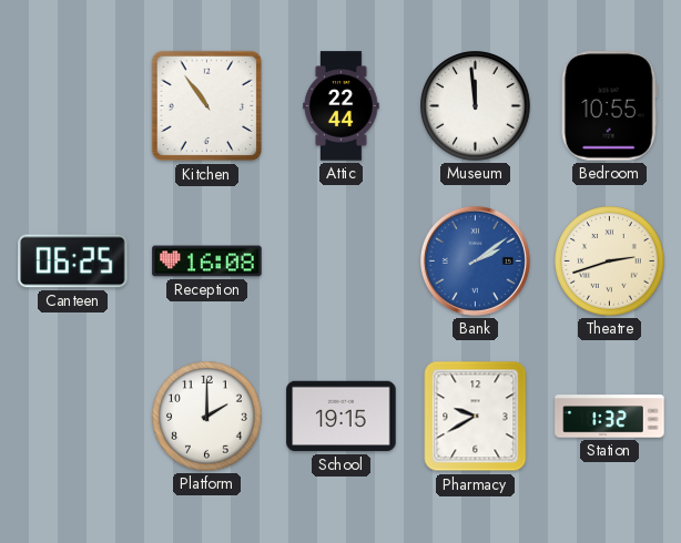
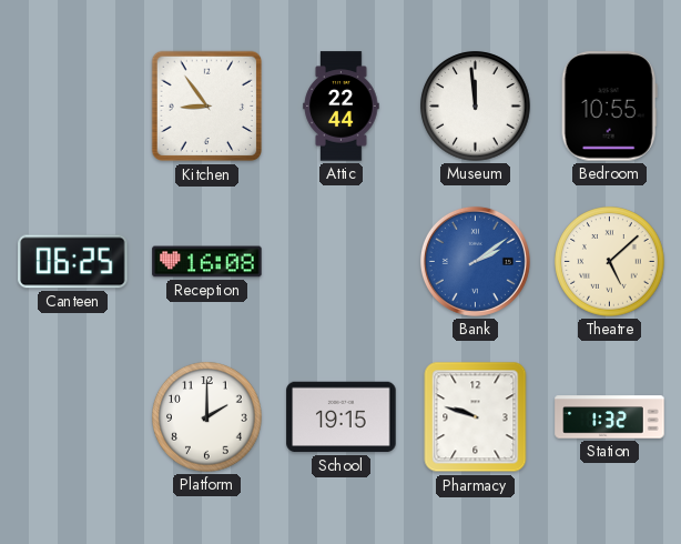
Kitchen: 10:54 -> 8:54 (207, 107)
Theatre: 2:42 -> 5:08 (610, 262)
Pharmacy: 9:40 -> 9:48 (476, 417)
